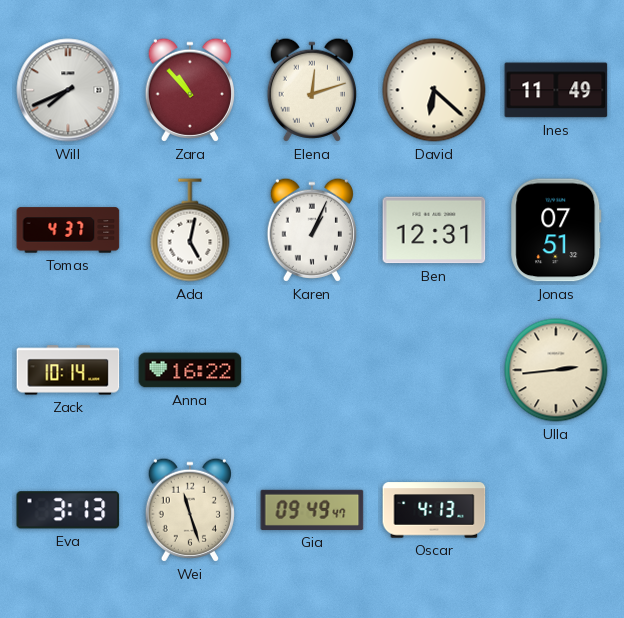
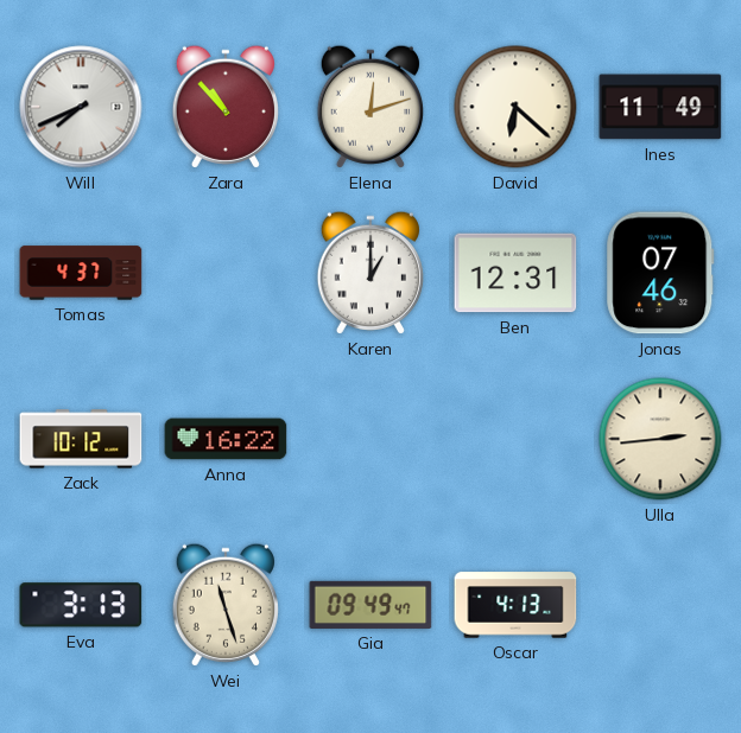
Ada: 5:02 -> none (190, 230)
Karen: 1:04 -> 1:00 (370, 273)
Jonas: 07:51 -> 07:46 (660, 273)
Zack: 10:14 -> 10:12 (81, 439)
